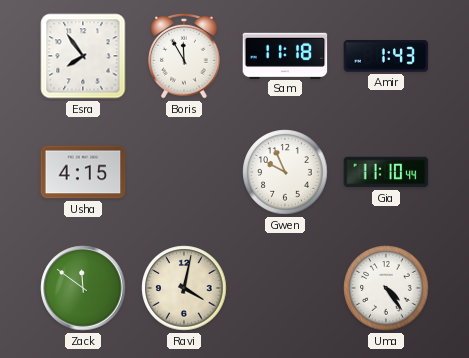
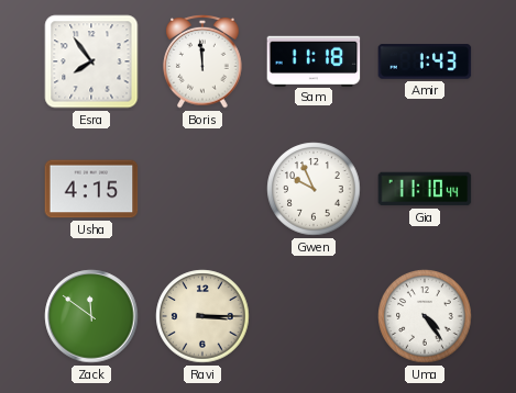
Boris: 11:55 -> 11:59 (202, 61)
Ravi: 4:02 -> 3:15 (202, 316)
